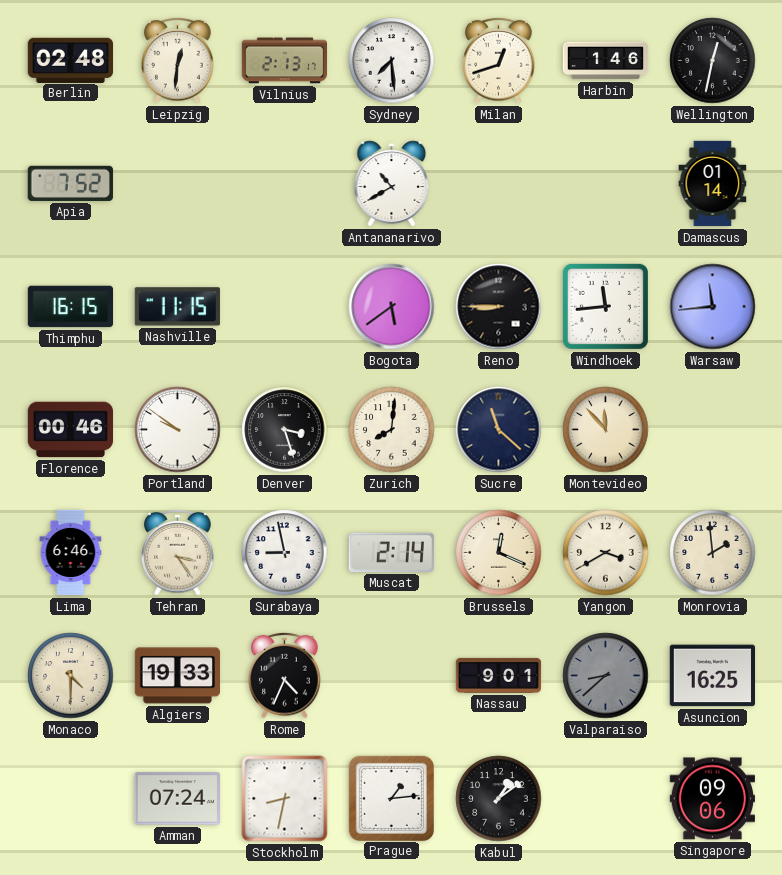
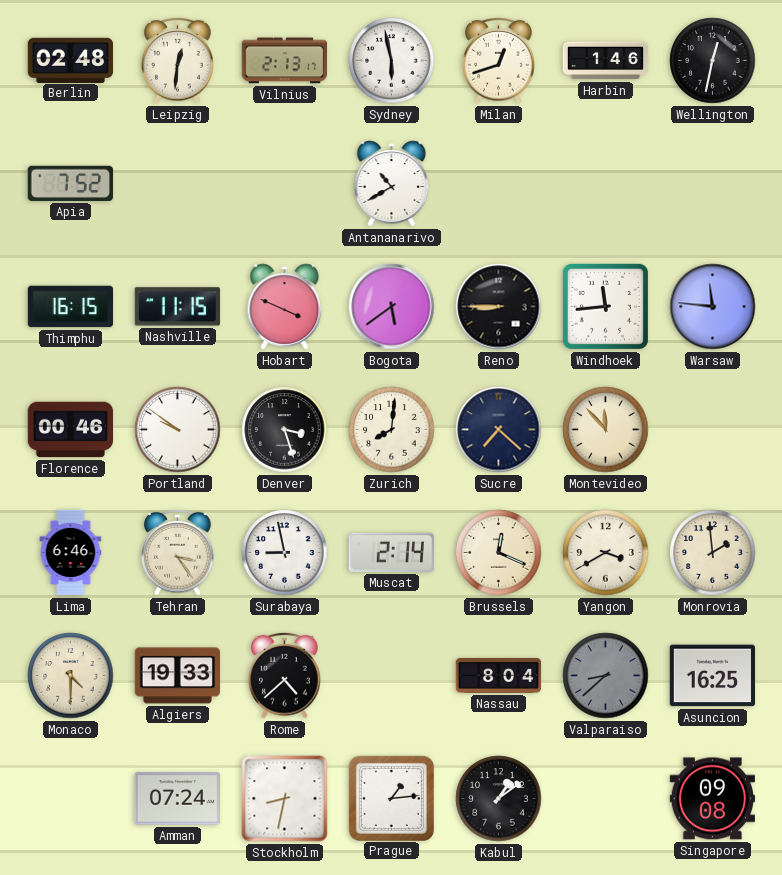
Sydney: 7:29 -> 5:58 (392, 61)
Damascus: 01:14 -> none (713, 184)
Hobart: none -> 3:49 (285, 307)
Warsaw: 11:44 -> 11:46 (713, 307)
Sucre: 11:22 -> 7:22 (499, 430)
Rome: 4:34 -> 4:38 (285, 675)
Nassau: 9:01 -> 8:04 (499, 675)
Singapore: 09:06 -> 09:08 (712, 799)
